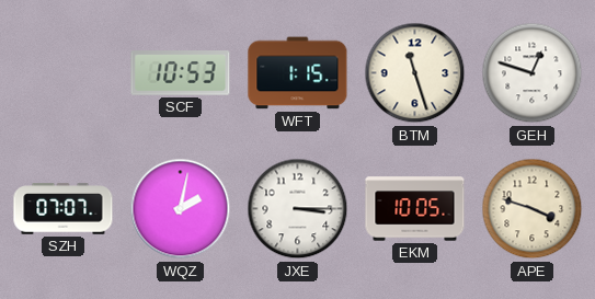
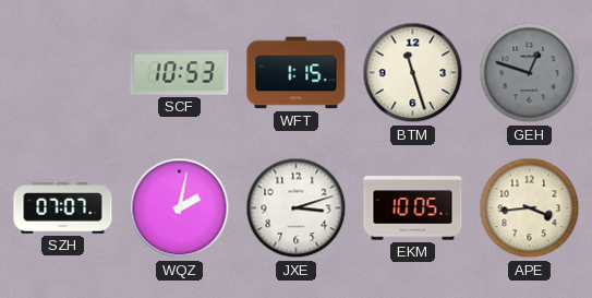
GEH dial: white -> grey (530, 73)
JXE: 3:15 -> 3:12 (297, 208)
APE: 3:48 -> 3:44 (530, 208)
